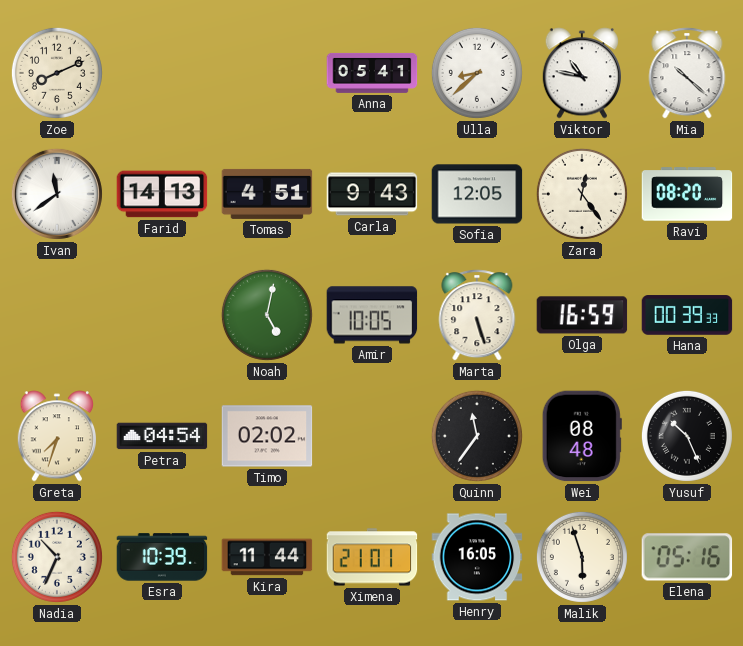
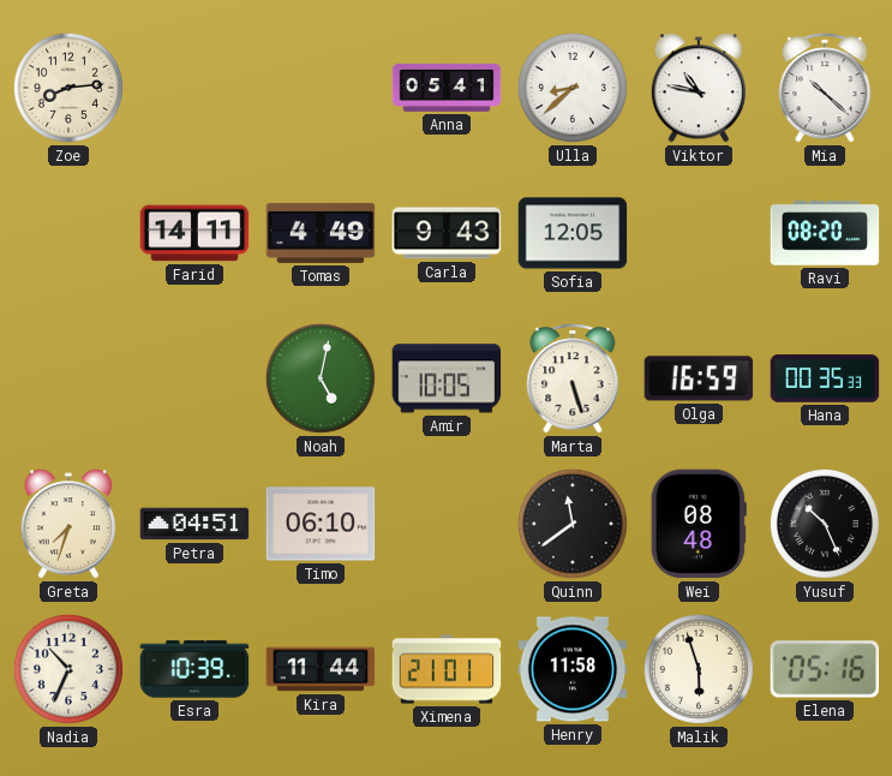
Zoe: 8:11 -> 8:14 (68, 88)
Ivan: 11:39 -> none (57, 194)
Farid: 14:13 -> 14:11 (194, 233)
Tomas: 4:51 -> 4:49 (321, 233)
Zara: 12:24 -> none (582, 194)
Hana: 00:39 -> 00:35 (825, 378)
Petra: 04:54 -> 04:51 (194, 524)
Timo: 02:02 -> 06:10 (321, 524)
Quinn: 11:36 -> 11:39 (573, 524)
Henry: 16:05 -> 11:58 (573, 669)
